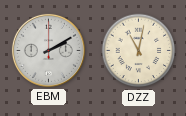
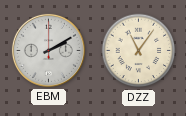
DZZ: 11:02 -> 11:06 (139, 51)
